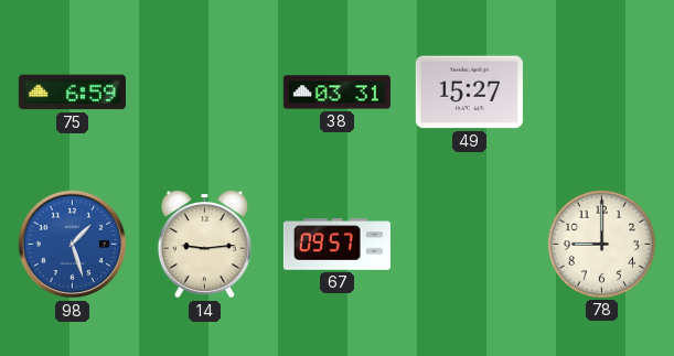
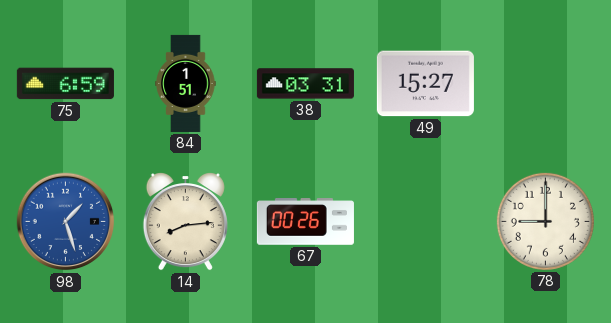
84: none -> 1:51 (186, 83)
14: 9:14 -> 8:14 (185, 222)
67: 09:57 -> 00:26 (305, 222)
